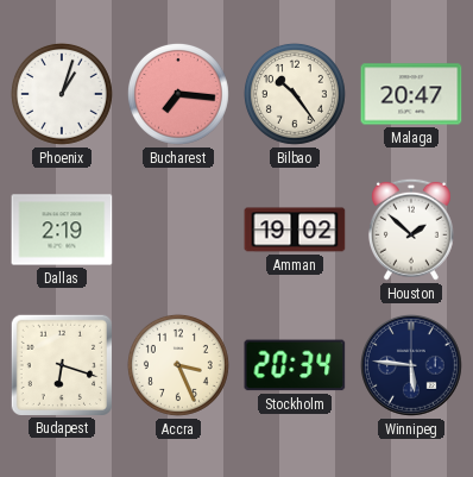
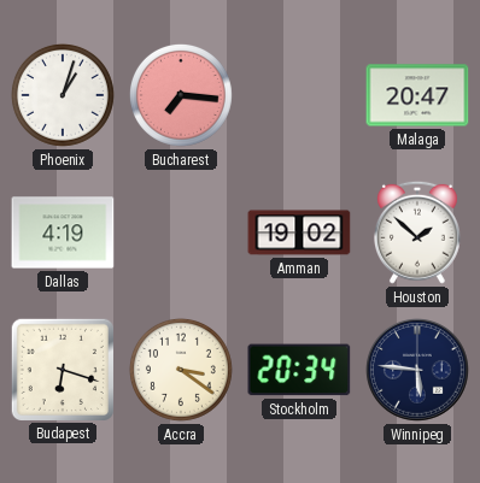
Bilbao: 10:24 -> none (295, 94)
Dallas: 2:19 -> 4:19 (63, 232)
Accra: 3:26 -> 3:21 (181, 370)
